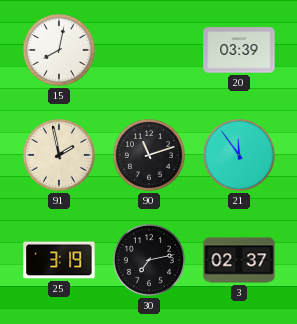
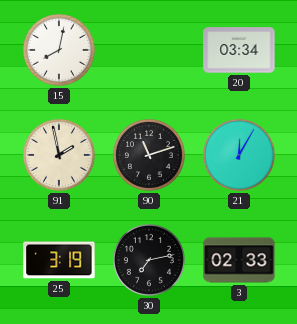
20: 03:39 -> 03:34 (239, 50)
21: 11:54 -> 12:05 (239, 155)
3: 02:37 -> 02:33 (239, 260)
